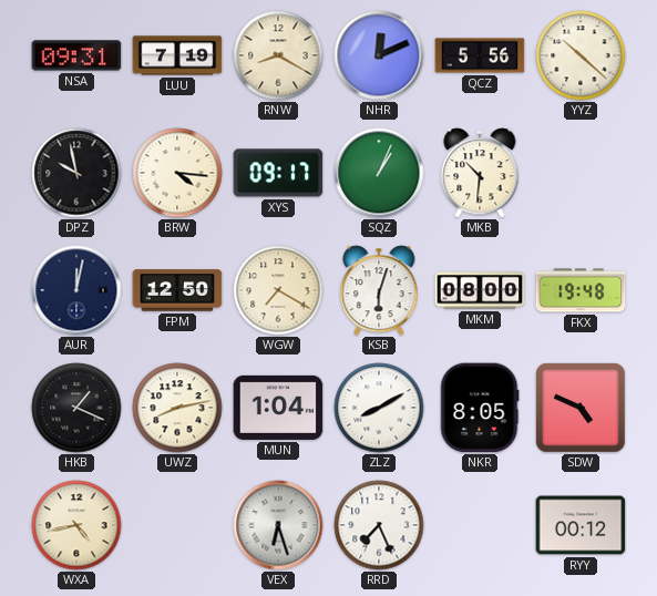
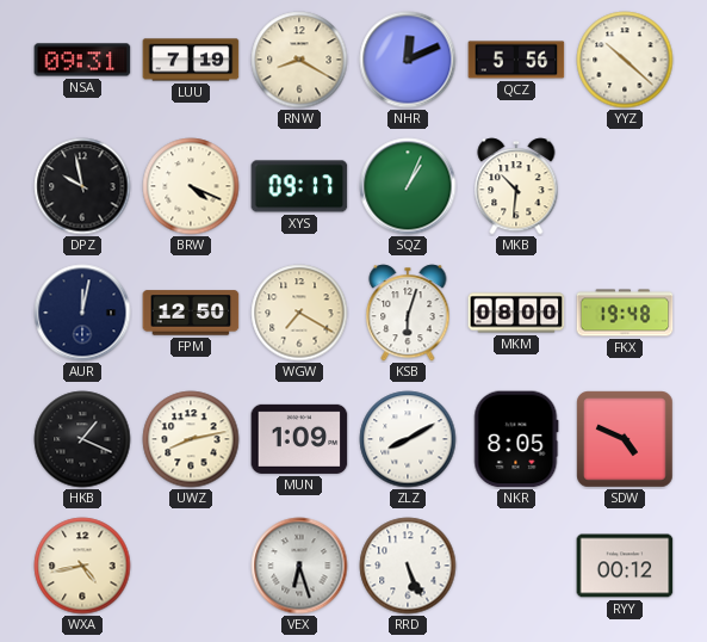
BRW: 4:16 -> 4:19 (191, 186)
MUN: 1:04 -> 1:09 (299, 439)
RRD: 7:26 -> 5:26 (408, 566)
